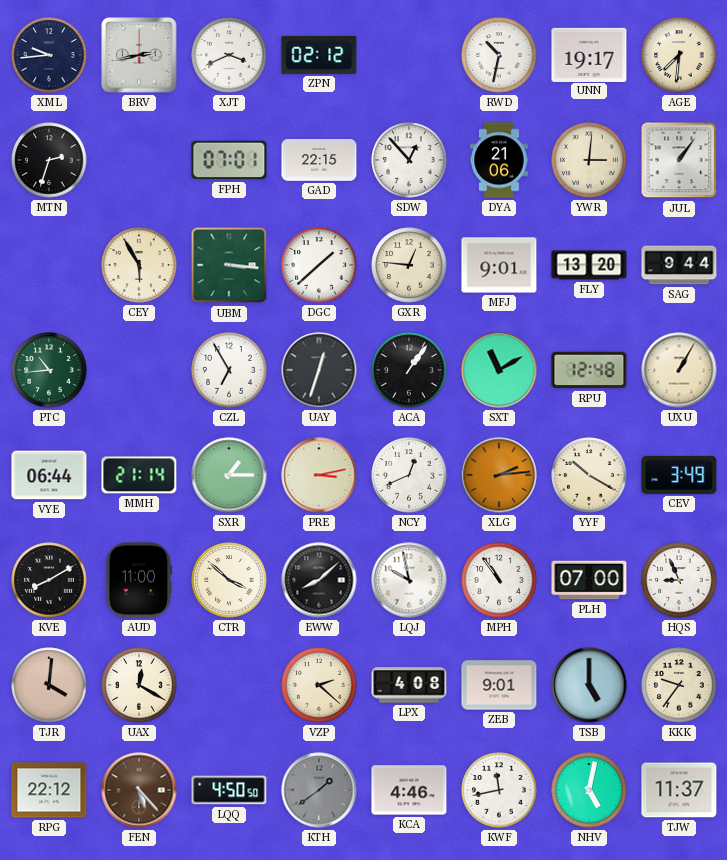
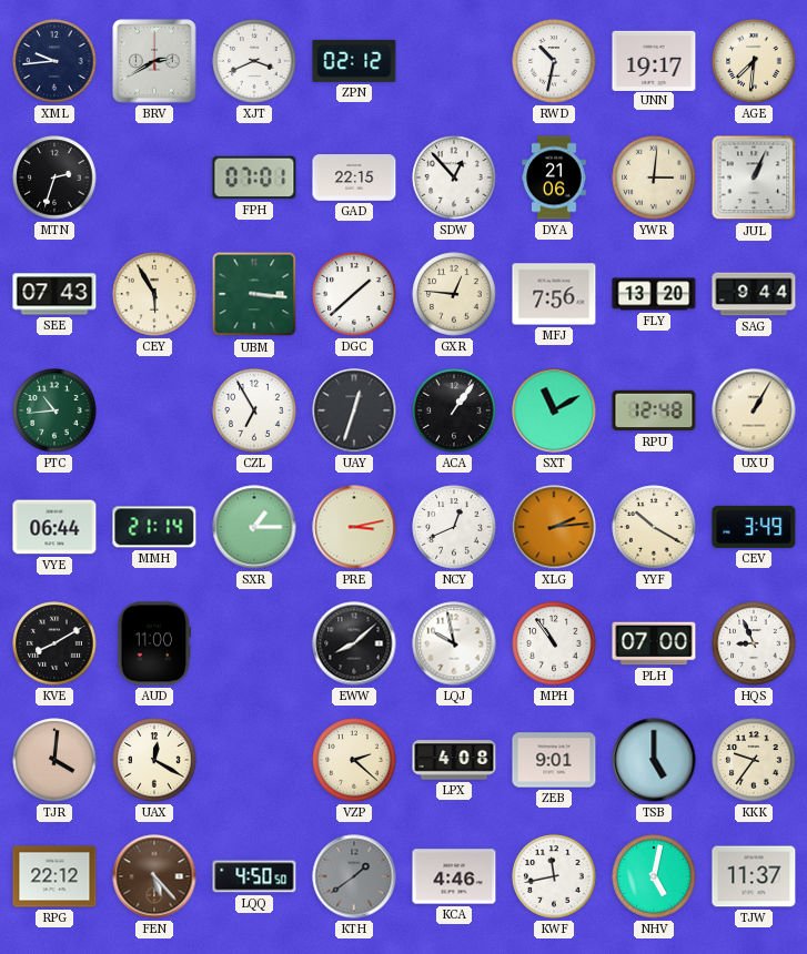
BRV: 2:43 -> 2:40 (154, 61)
JUL: 1:06 -> 1:04 (754, 177)
SEE: none -> 07:43 (54, 294)
MFJ: 9:01 -> 7:56 (554, 294)
CTR: 3:52 -> none (229, 580)
